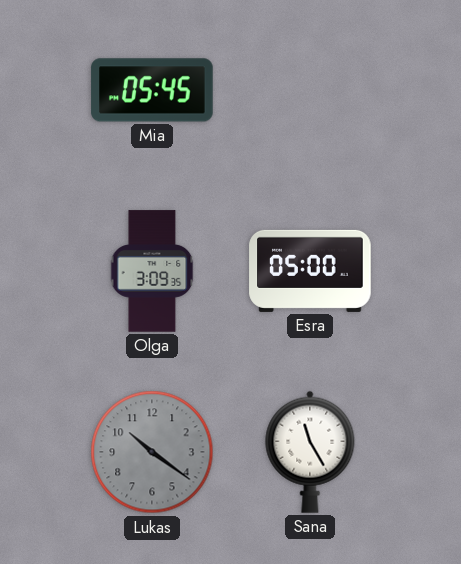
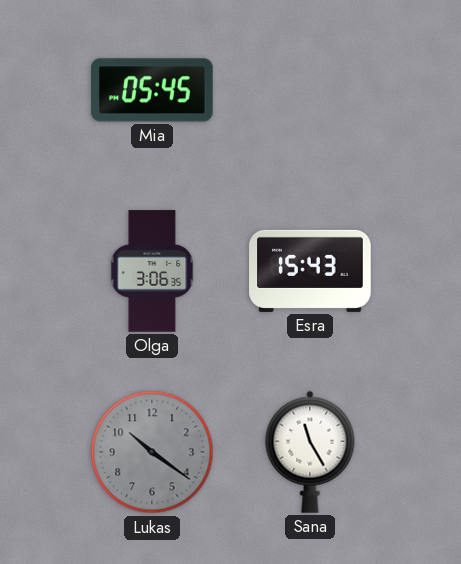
Olga: 3:09 -> 3:06 (152, 271)
Esra: 05:00 -> 15:43 (310, 271)
